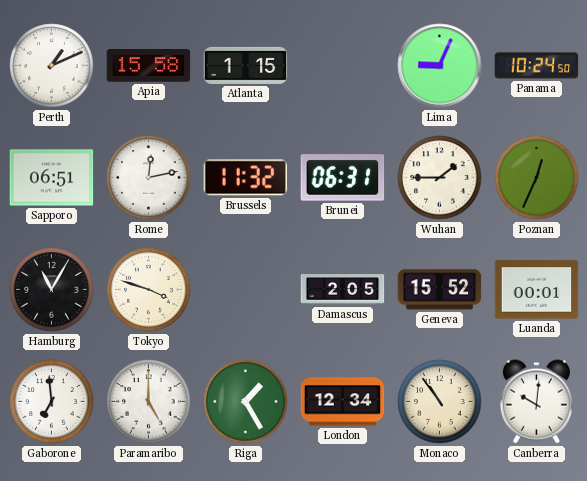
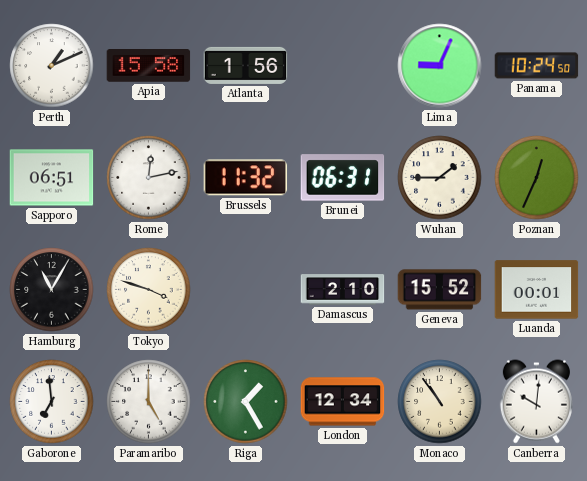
Atlanta: 1:15 -> 1:56 (246, 65)
Damascus: 2:05 -> 2:10 (343, 290)
